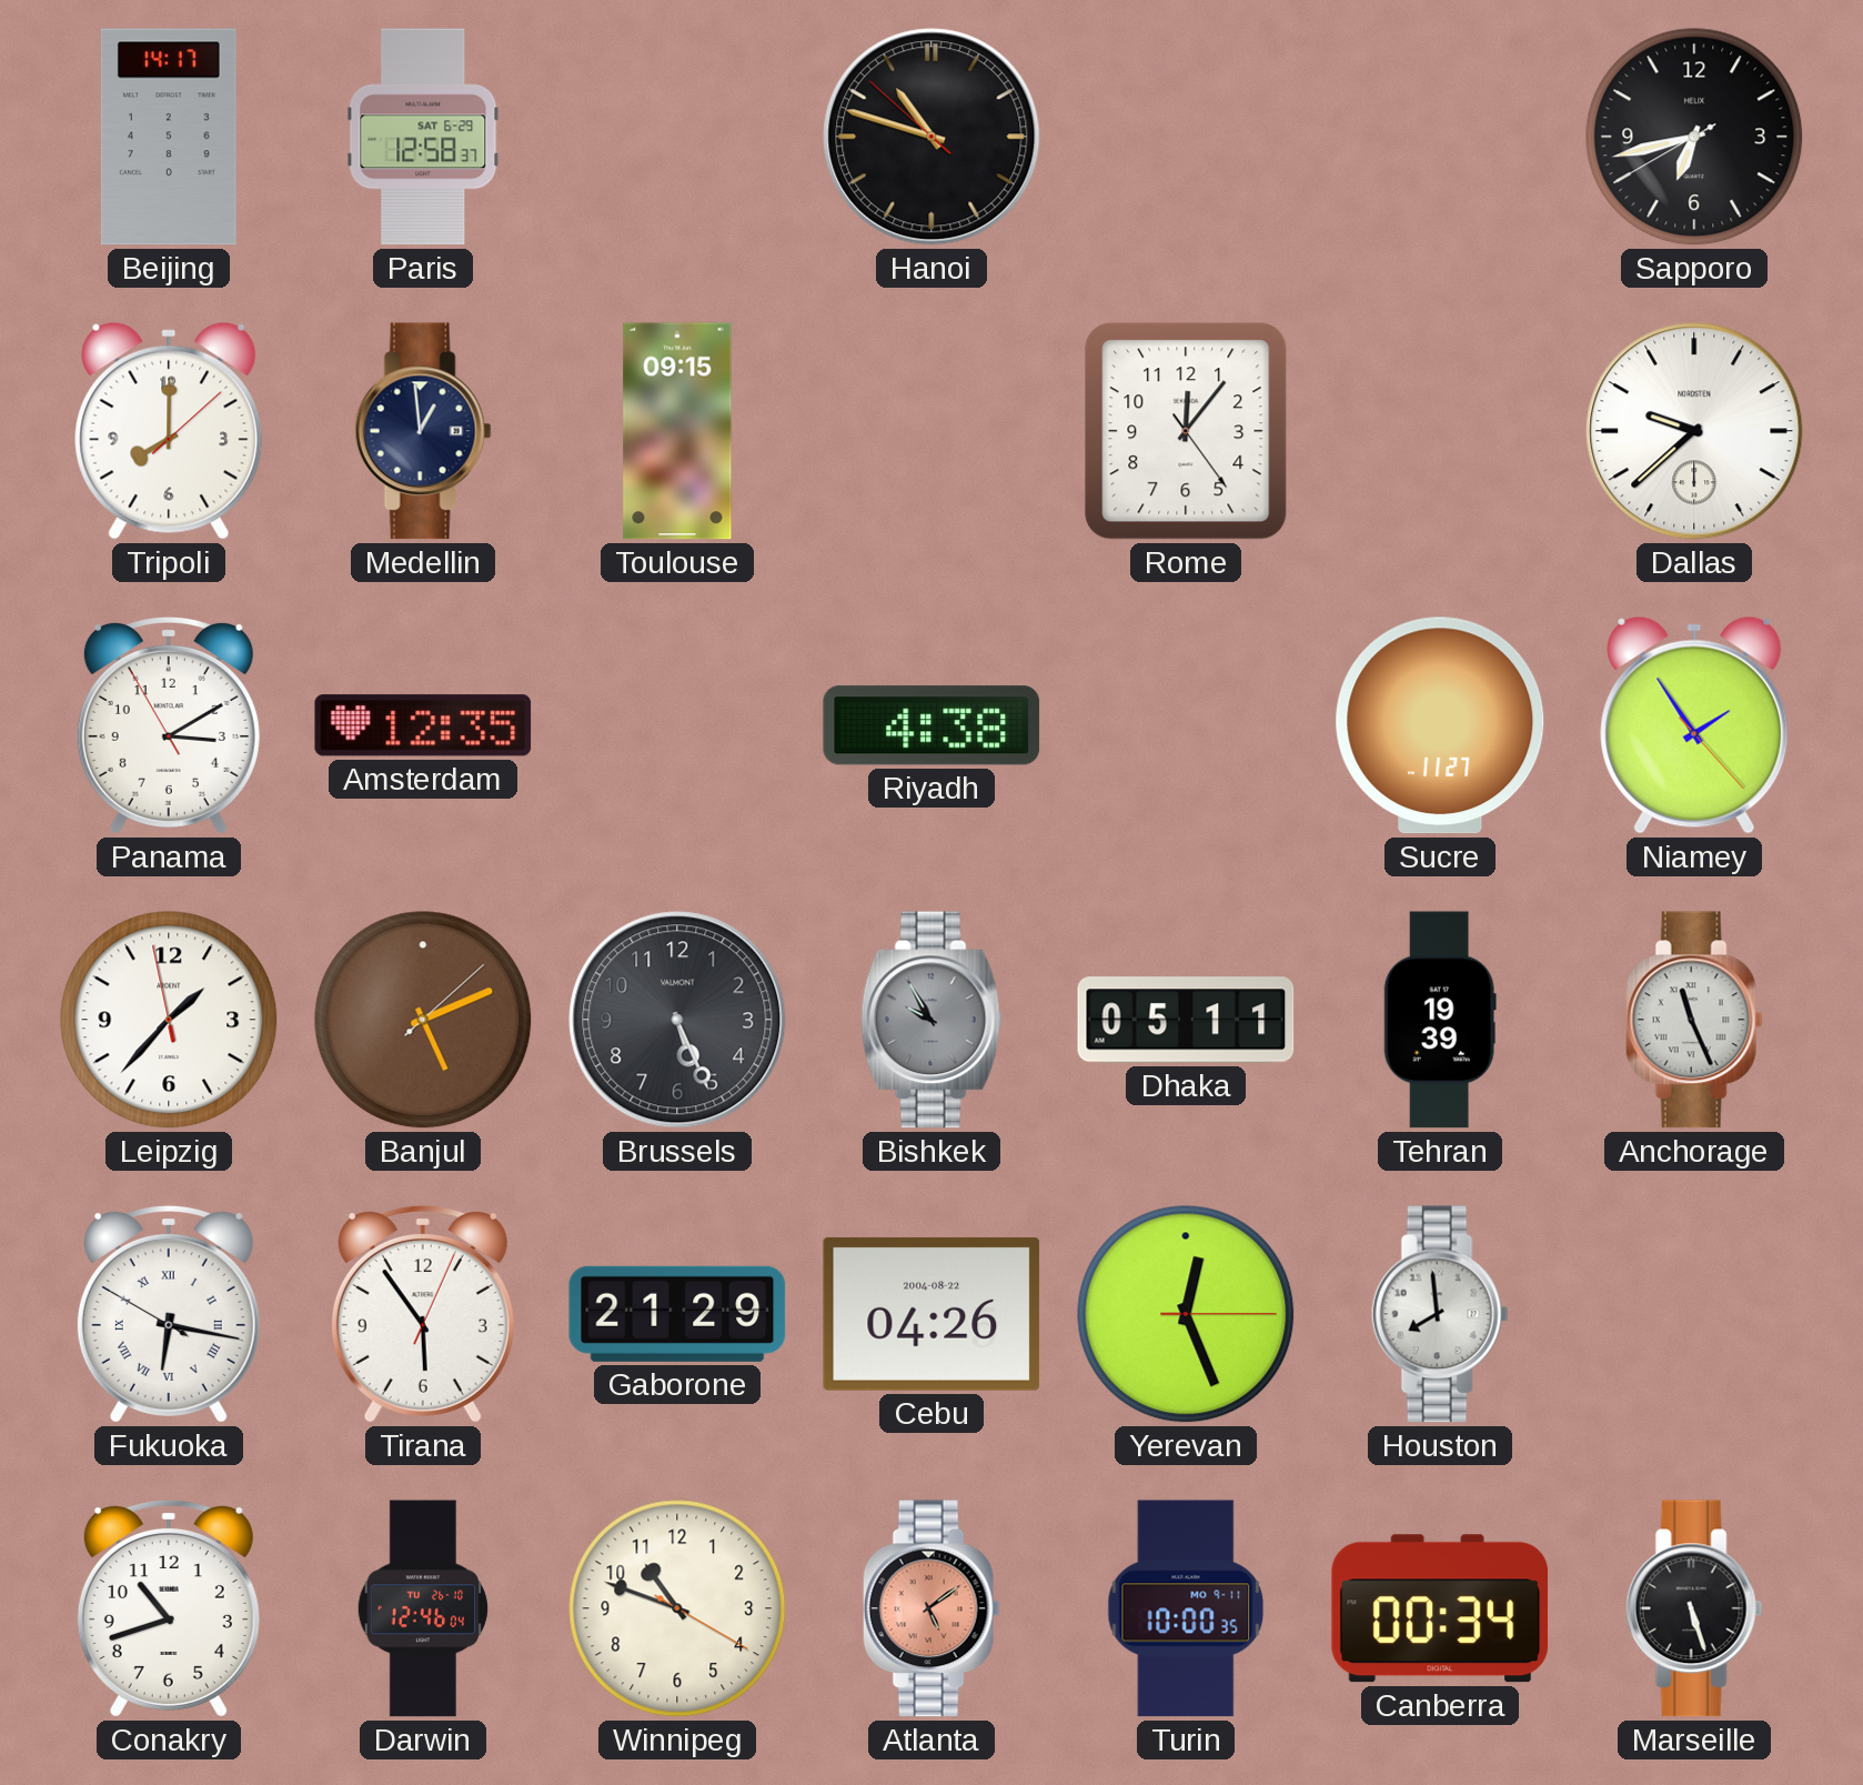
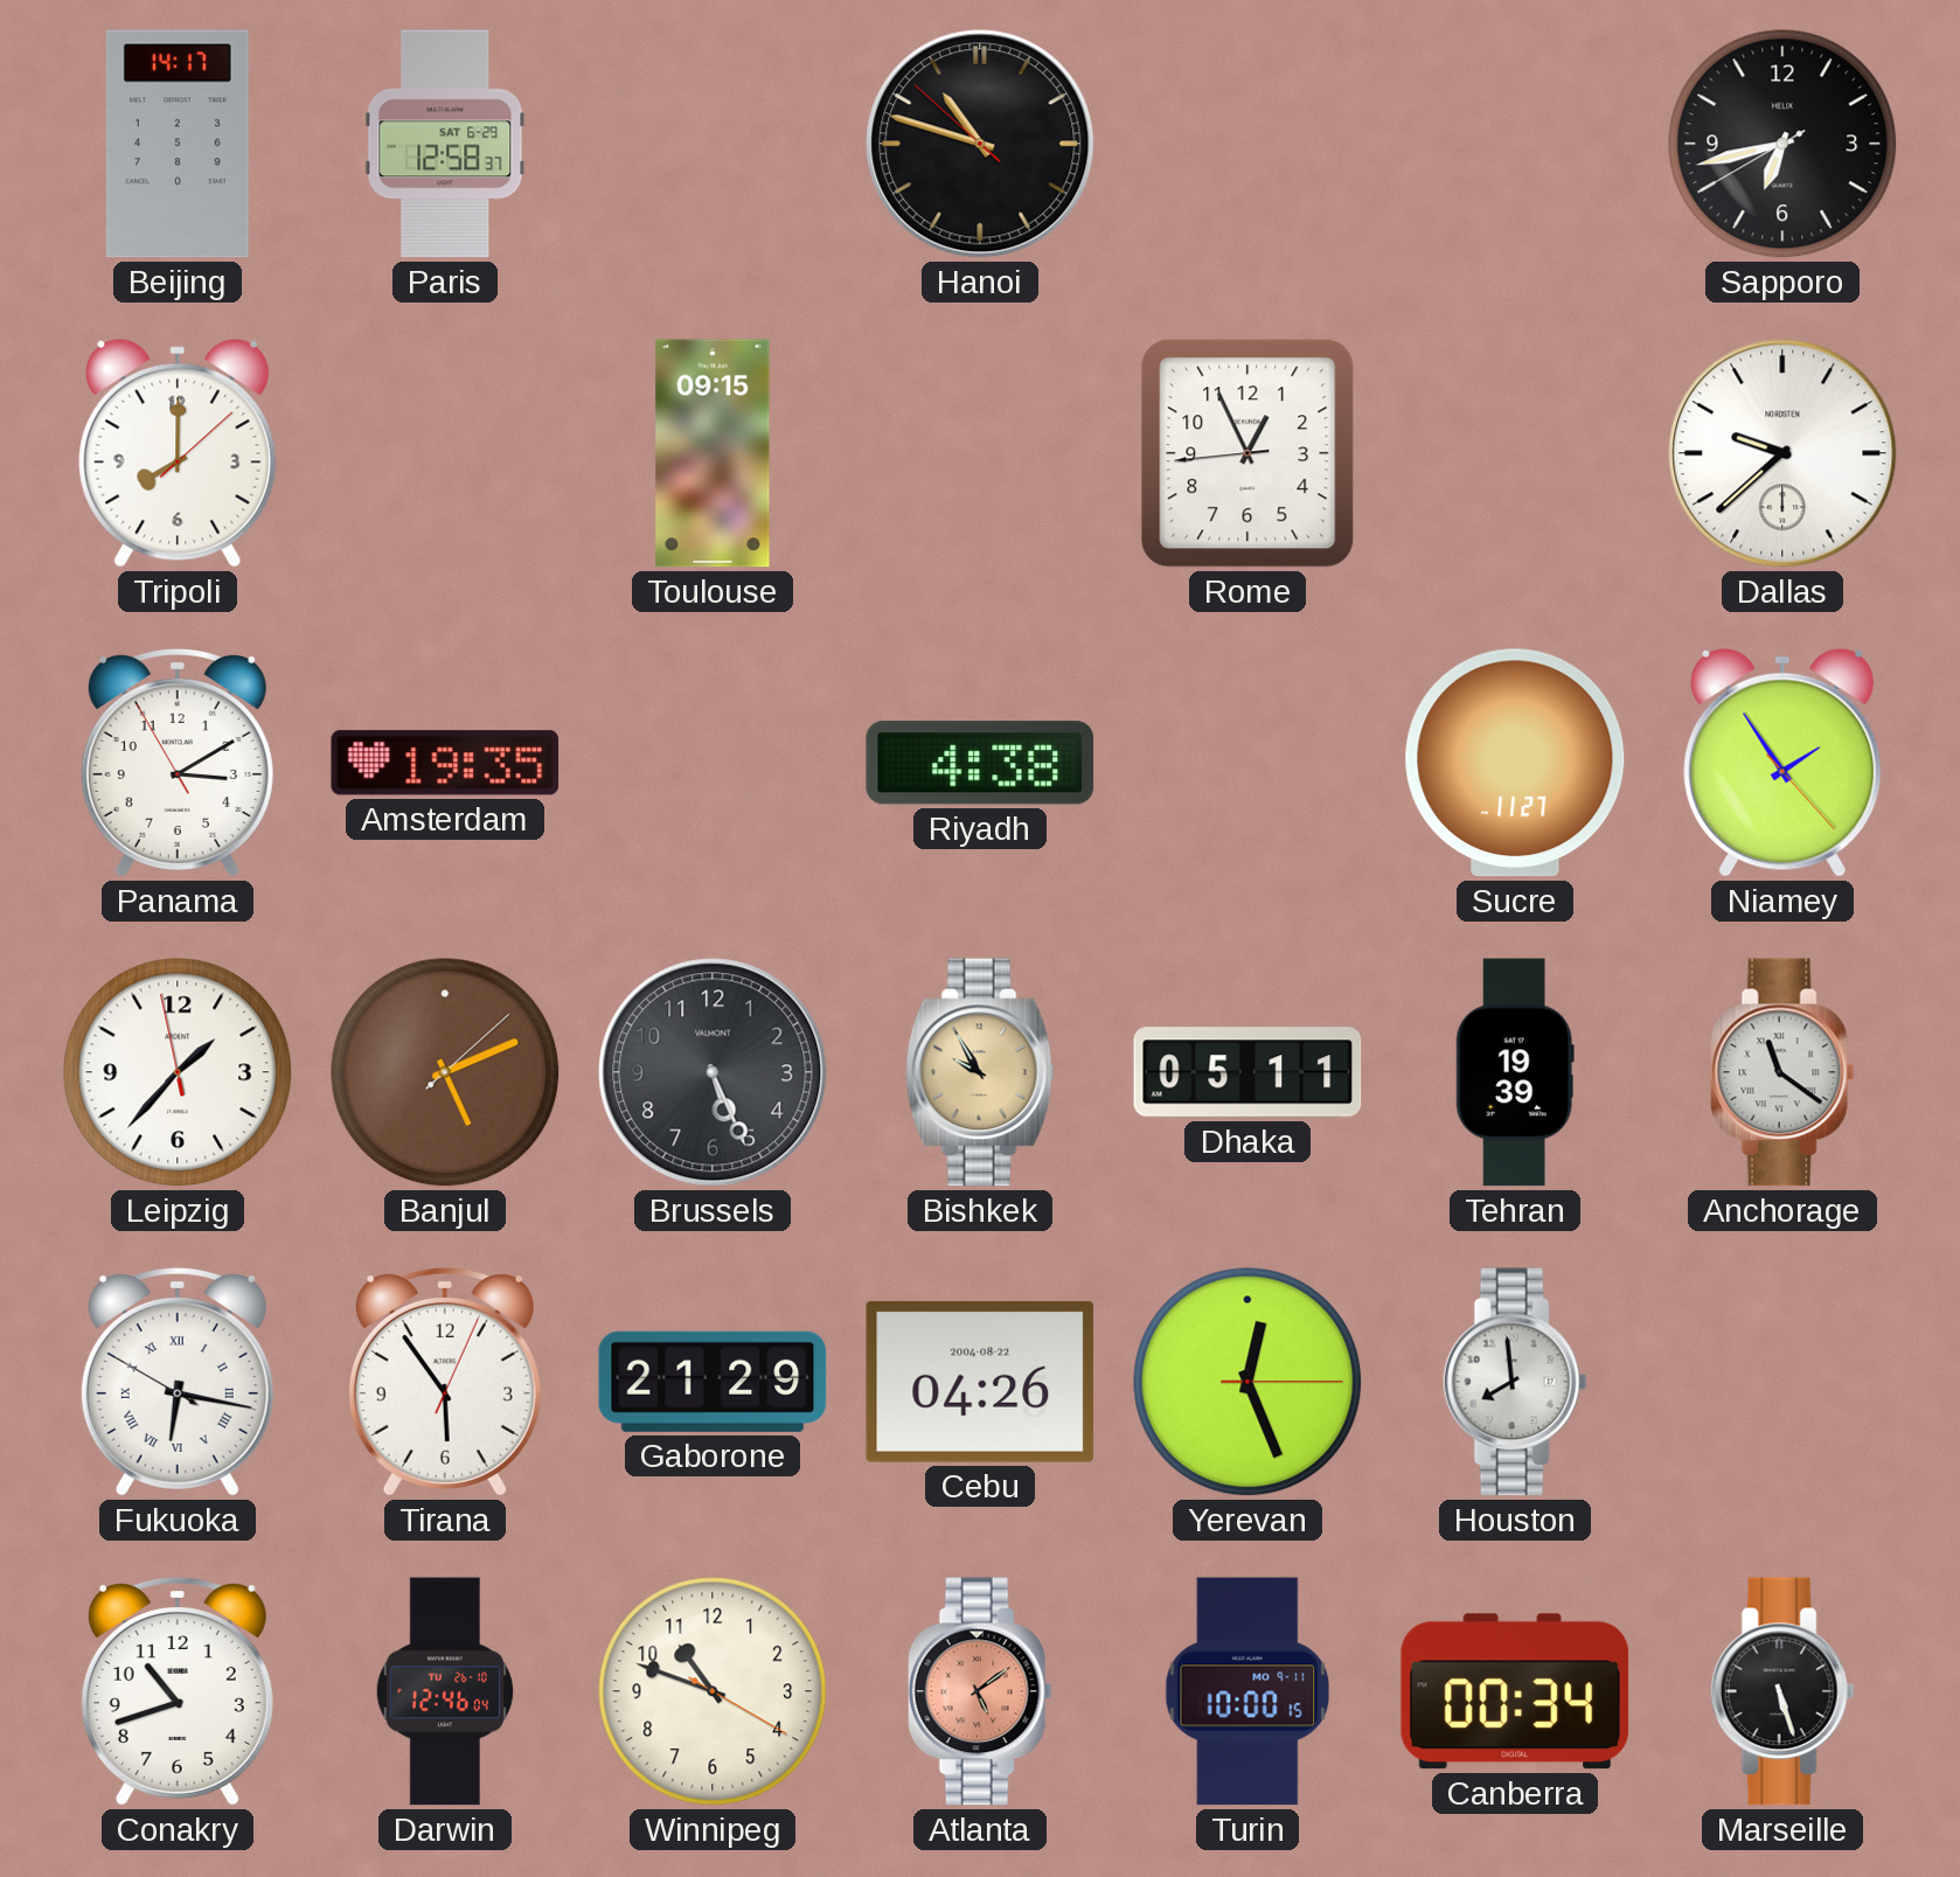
Medellin: 12:59 -> none (423, 431)
Rome: 12:06 -> 12:55 (1247, 453)
Amsterdam: 12:35 -> 19:35 (445, 763)
Bishkek dial: grey -> champagne (980, 1072)
Anchorage: 11:26 -> 11:21 (1782, 1072)
Turin: 10:00:35 -> 10:00:15 (1247, 1691)
